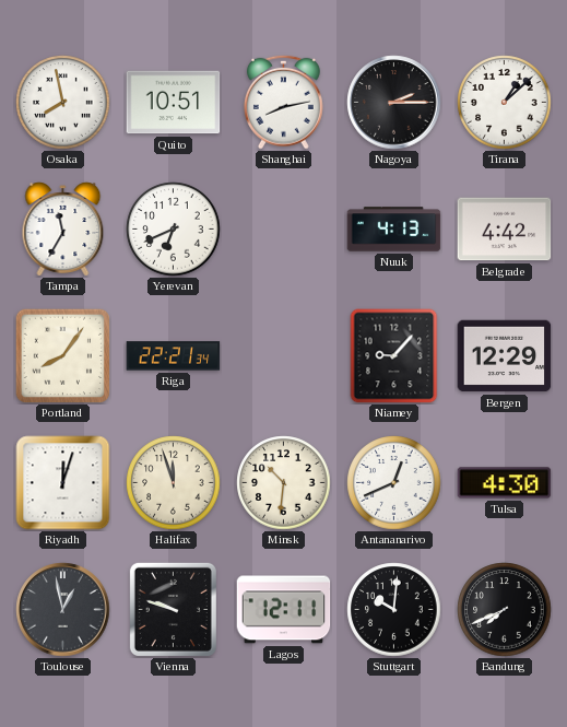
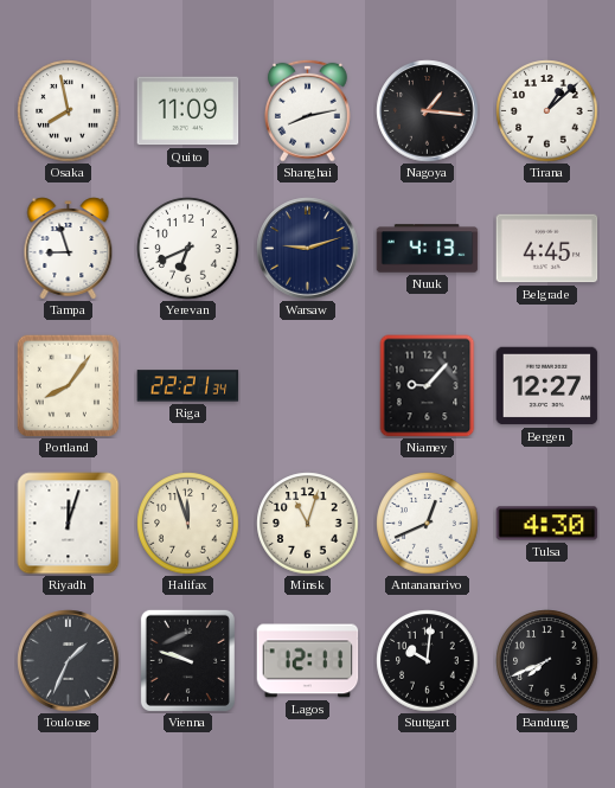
Quito: 10:51 -> 11:09 (188, 111)
Nagoya: 2:15 -> 1:16 (428, 111)
Tampa: 11:35 -> 8:57 (69, 249)
Warsaw: none -> 9:12 (308, 249)
Belgrade: 4:42 -> 4:45 (547, 249)
Bergen: 12:29 -> 12:27 (547, 386)
Minsk: 10:31 -> 11:03 (308, 524)
Toulouse: 12:58 -> 1:34 (69, 661)
